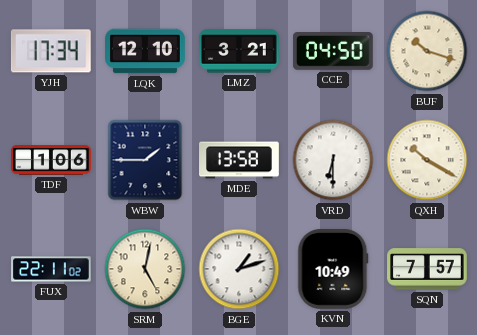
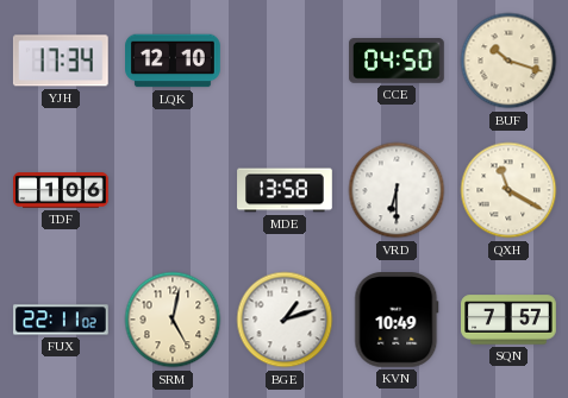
LMZ: 3:21 -> none (239, 51)
WBW: 1:45 -> none (145, 160)
QXH: 10:20 -> 11:20 (508, 190)
